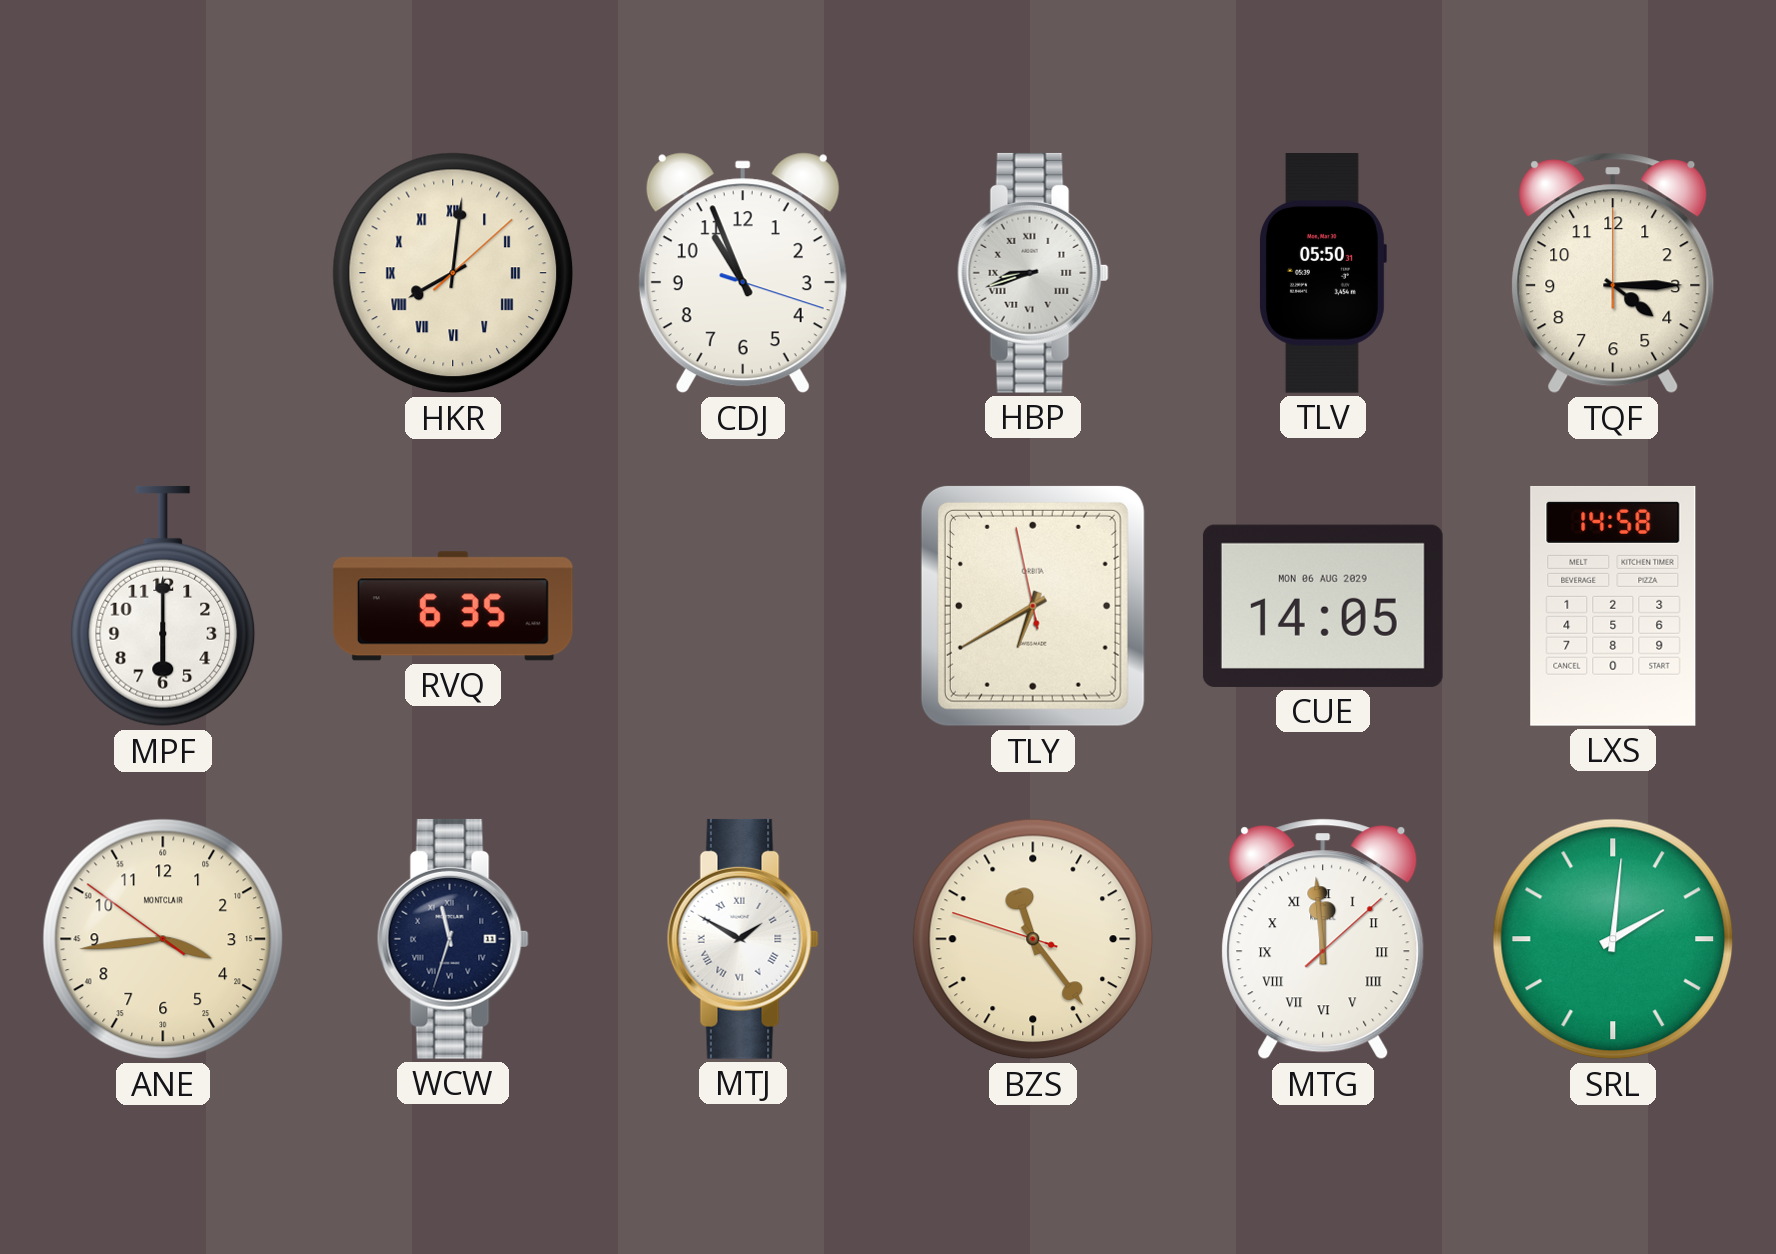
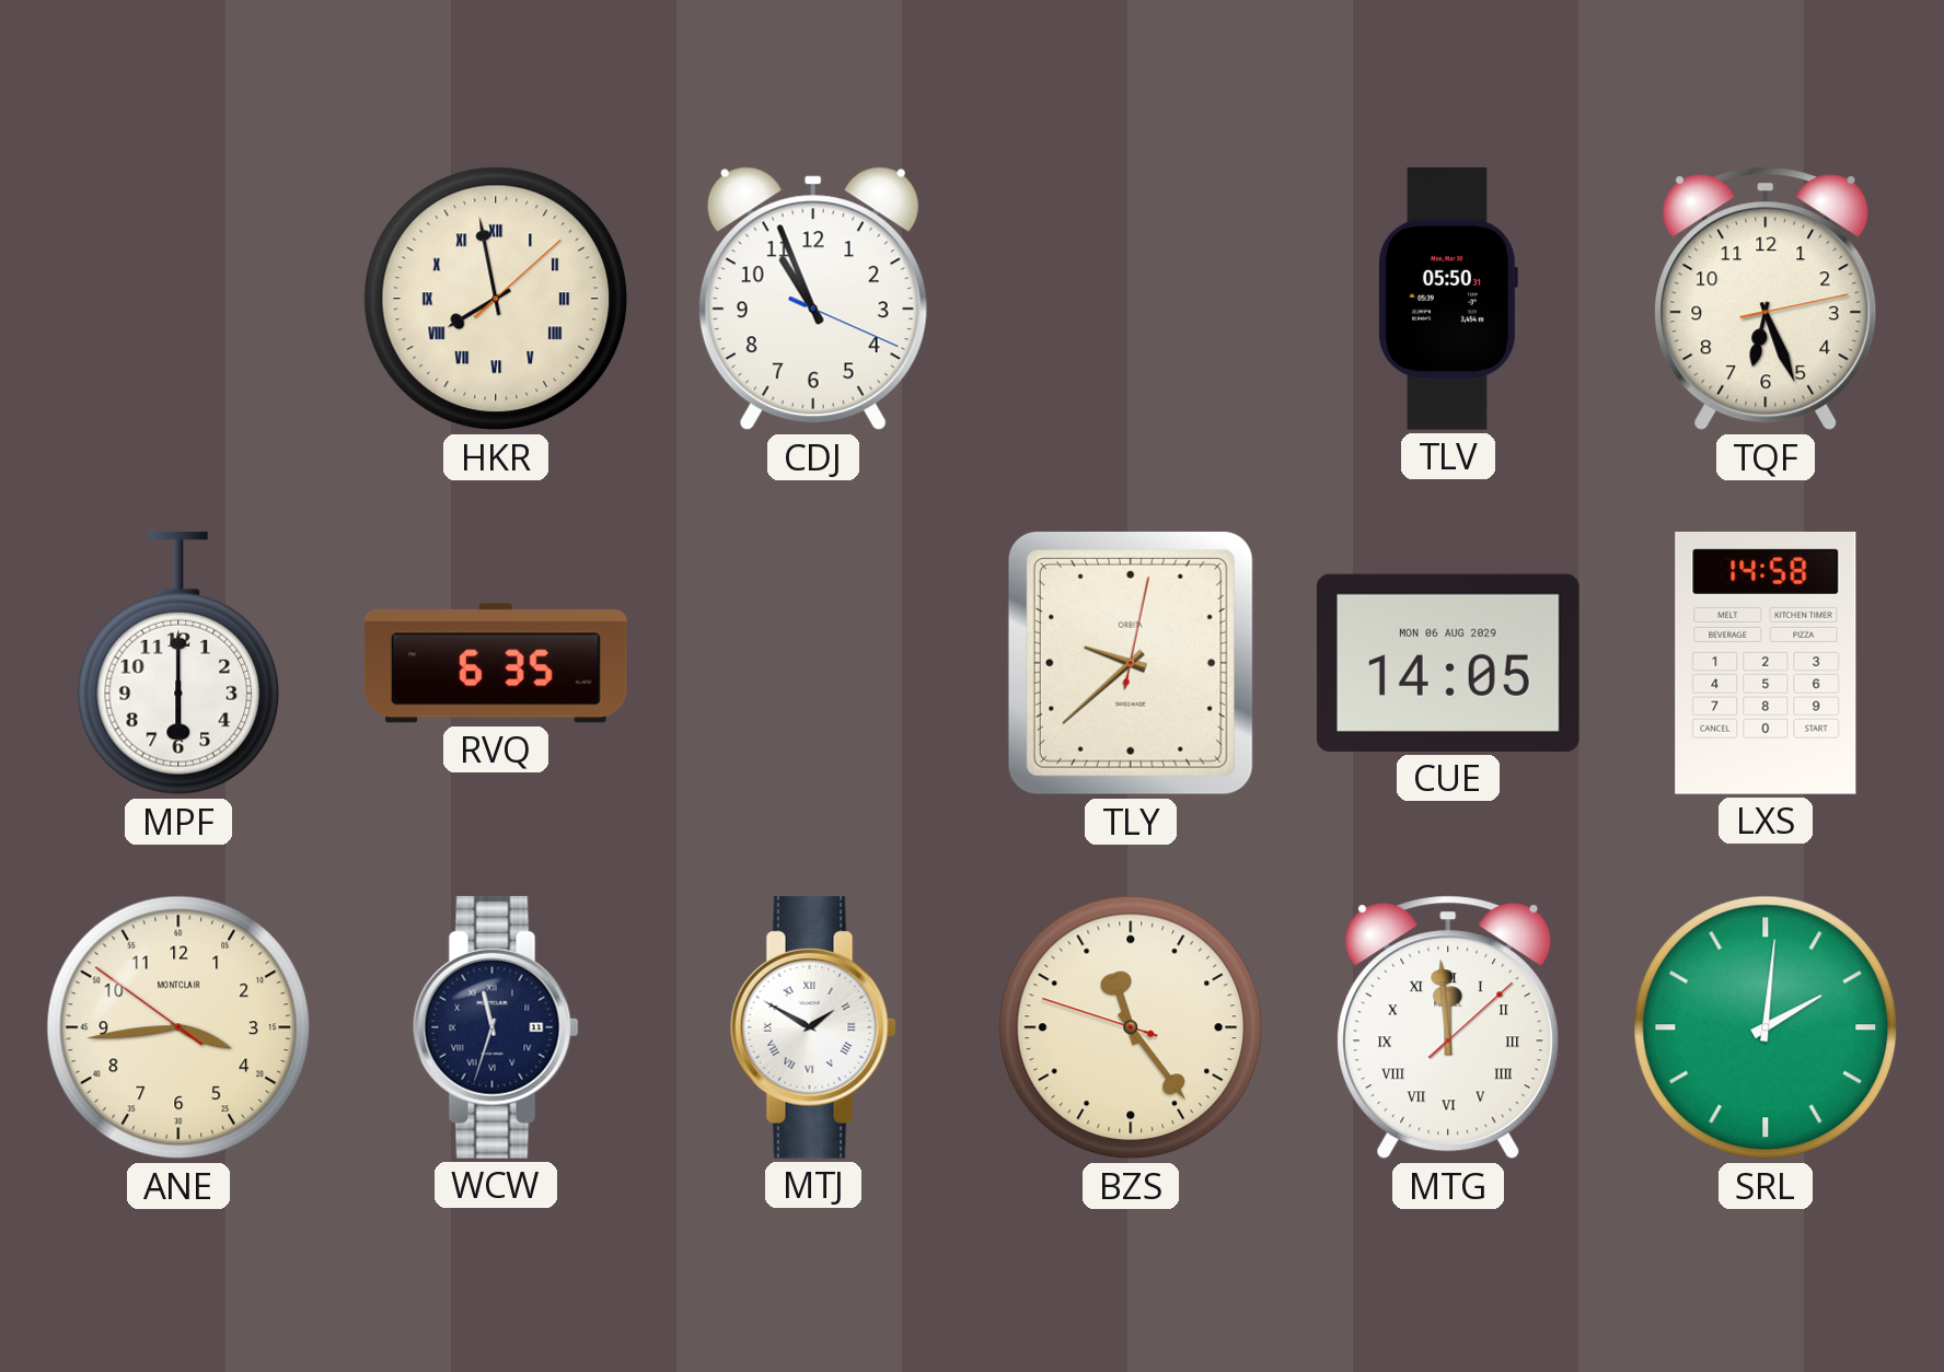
HKR: 8:01 -> 7:58 (496, 299)
CDJ: 10:56:18 -> 10:56:19 (813, 299)
HBP: 8:42 -> none (1033, 273)
TQF: 4:15 -> 6:26 (1766, 299)
TLY: 6:39 -> 9:38 (1131, 663)
